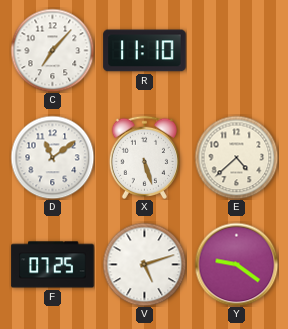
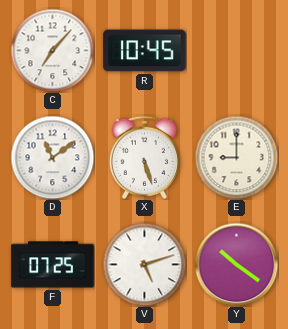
R: 11:10 -> 10:45 (145, 51)
E: 4:38 -> 9:00 (236, 157)
Y: 9:21 -> 10:21 (236, 264)
